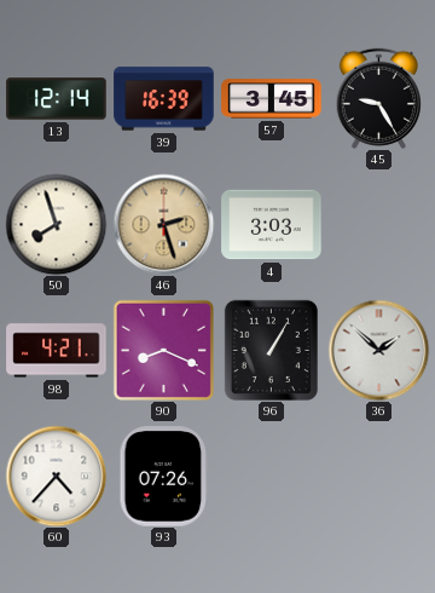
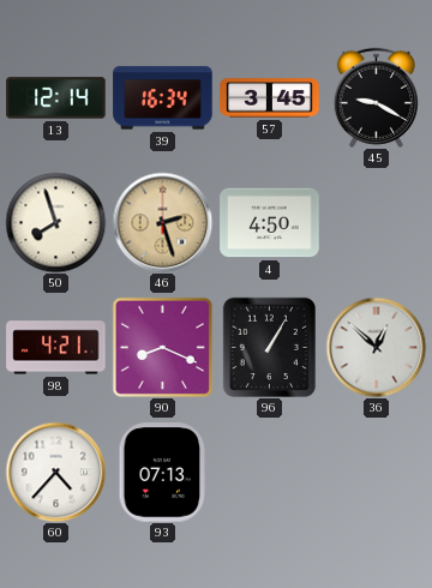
39: 16:39 -> 16:34 (163, 98)
45: 9:25 -> 9:20 (376, 97)
4: 3:03 -> 4:50 (270, 223)
36: 1:52 -> 12:52 (376, 347)
93: 07:26 -> 07:13 (163, 473)
